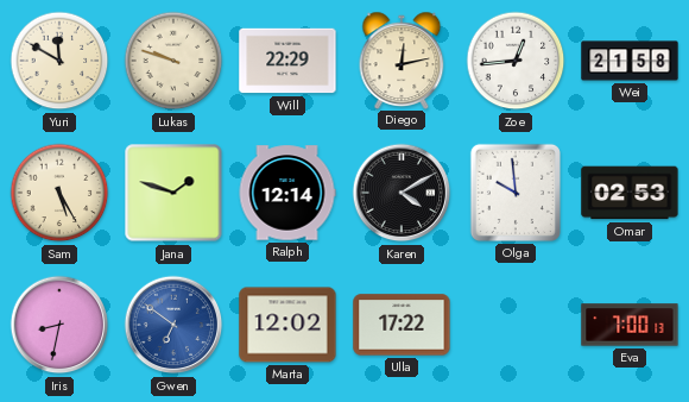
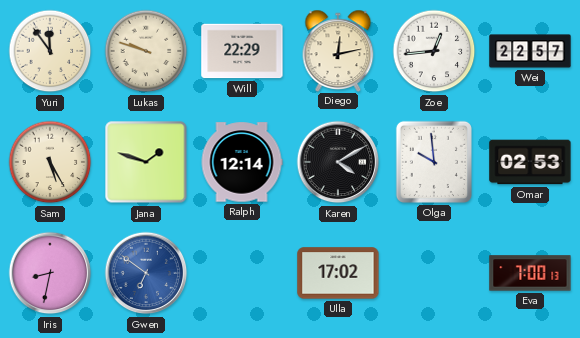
Yuri: 11:50 -> 11:54 (50, 51)
Wei: 21:58 -> 22:57 (530, 51)
Marta: 12:02 -> none (287, 325)
Ulla: 17:22 -> 17:02 (338, 273)
